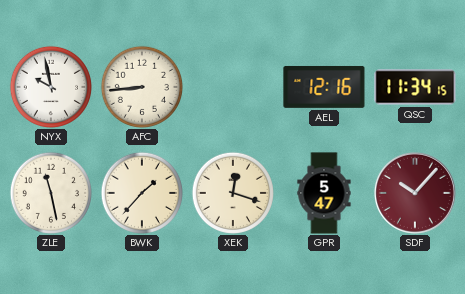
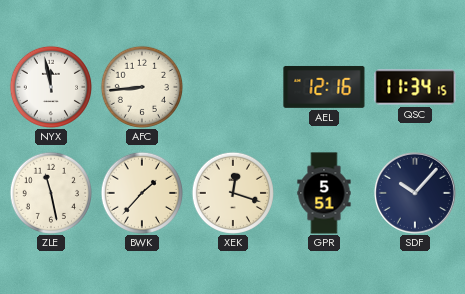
NYX: 9:58 -> 11:58 (51, 87)
GPR: 5:47 -> 5:51 (324, 193)
SDF dial: burgundy -> navy (415, 193)
